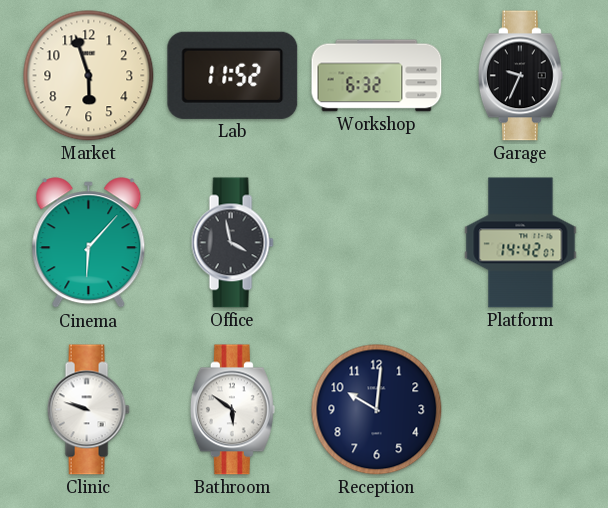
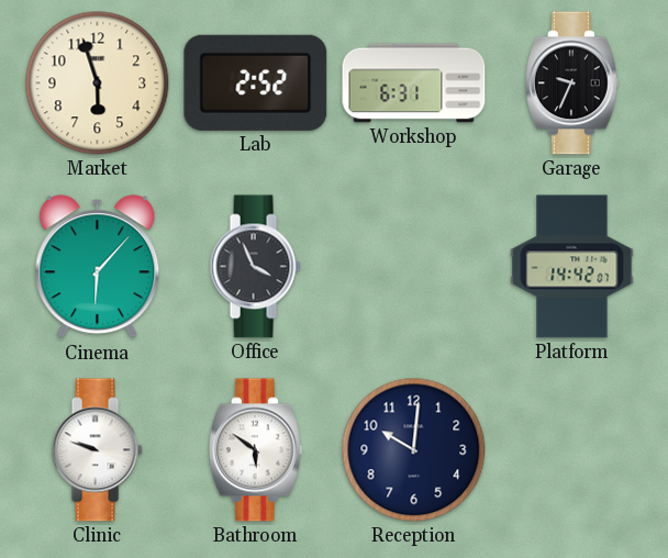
Lab: 11:52 -> 2:52 (256, 82)
Workshop: 6:32 -> 6:31 (414, 83)
Office: 3:58 -> 3:56 (255, 267)
